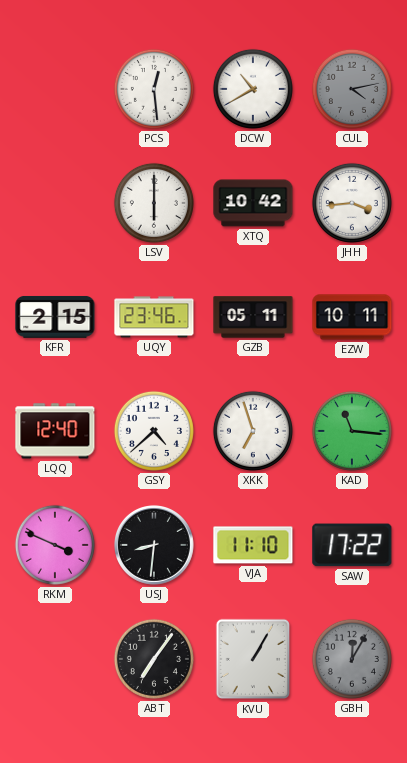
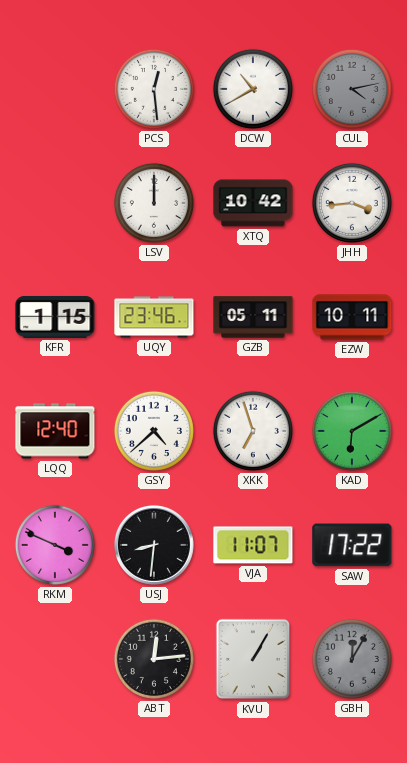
LSV: 6:00 -> 12:00 (154, 203)
KFR: 2:15 -> 1:15 (55, 317)
KAD: 11:16 -> 6:10 (352, 431)
VJA: 11:10 -> 11:07 (253, 545)
ABT: 7:06 -> 12:14 (154, 659)
